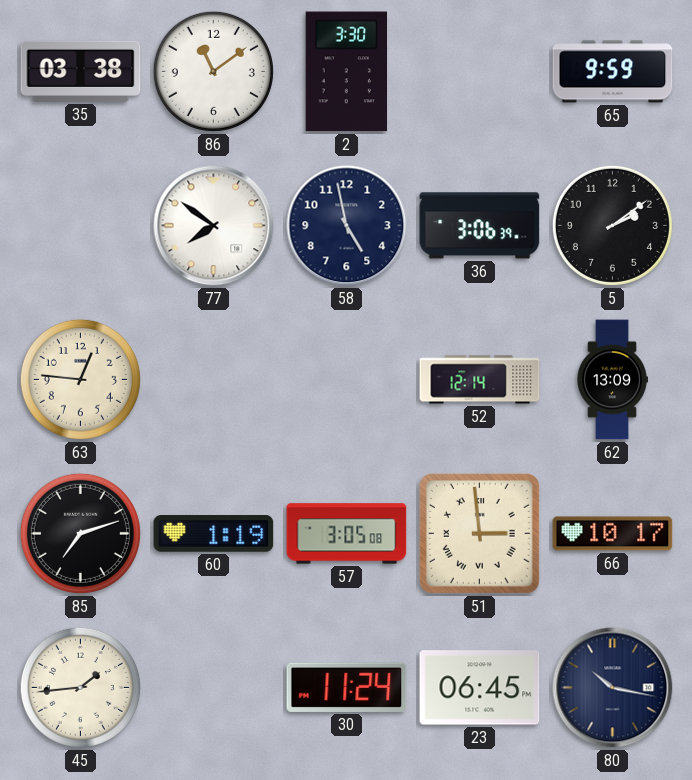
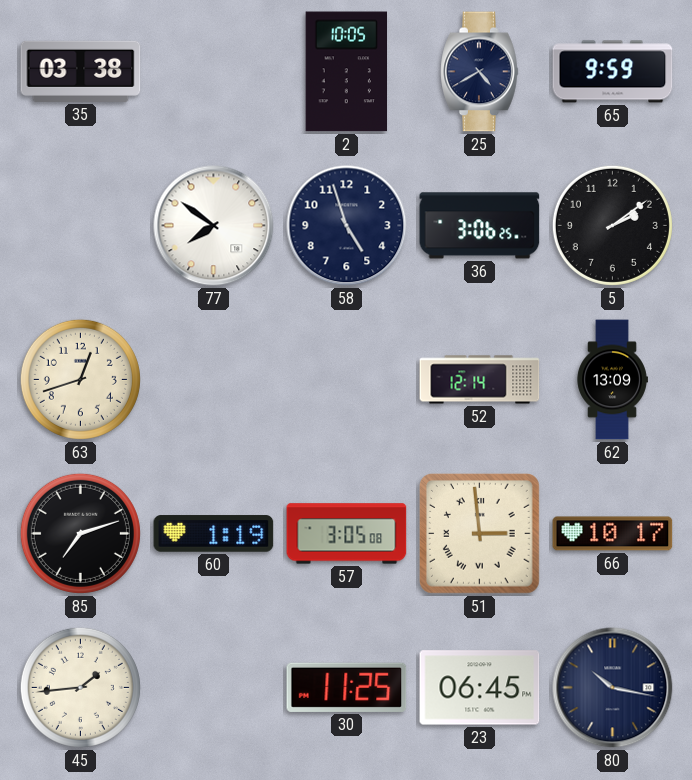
86: 11:09 -> none (213, 71)
2: 3:30 -> 10:05 (346, 72)
25: none -> 4:40 (480, 72)
58: 4:58 -> 4:57 (347, 226)
36: 3:06:39 -> 3:06:25 (480, 226)
63: 12:46 -> 12:42 (80, 379)
30: 11:24 -> 11:25 (347, 687)
